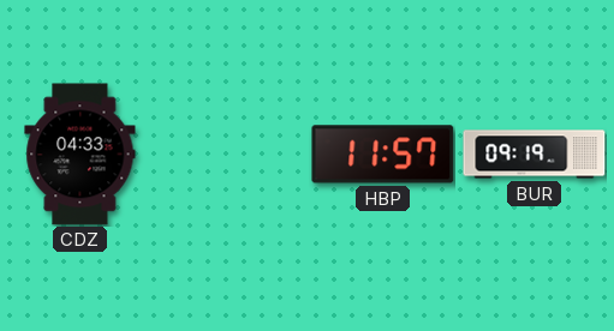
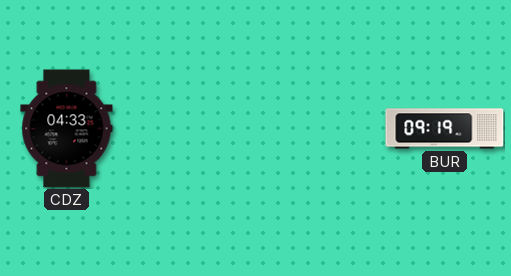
HBP: 11:57 -> none (383, 155)
